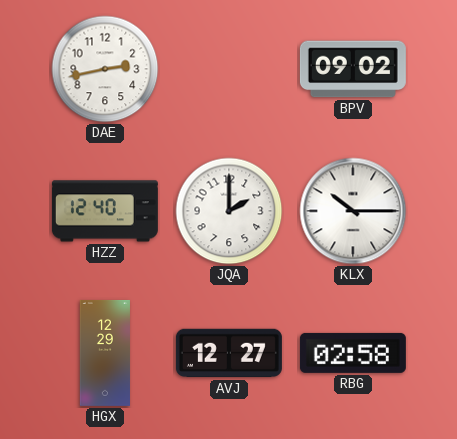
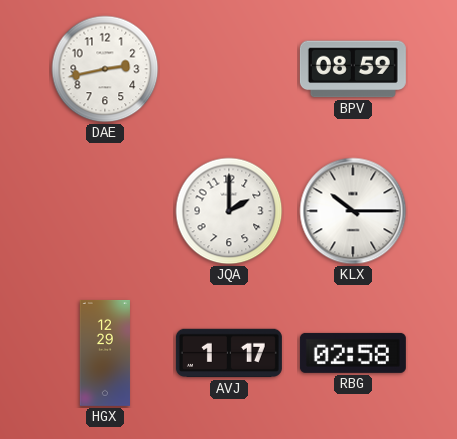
BPV: 09:02 -> 08:59 (353, 69)
HZZ: 12:40 -> none (105, 211)
AVJ: 12:27 -> 1:17 (229, 353)
